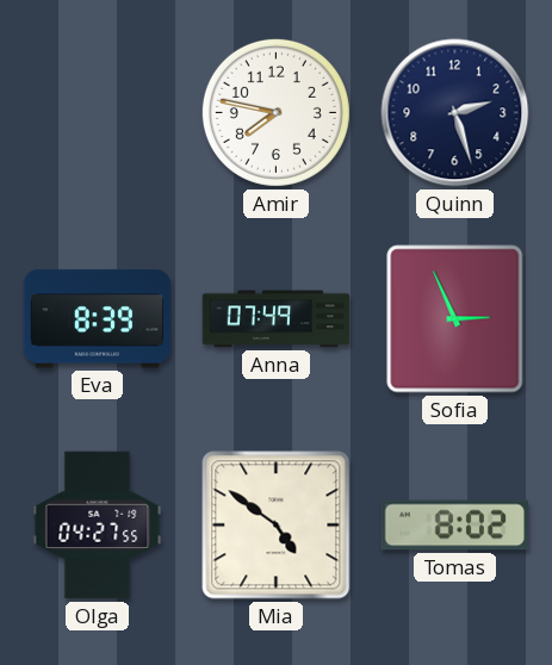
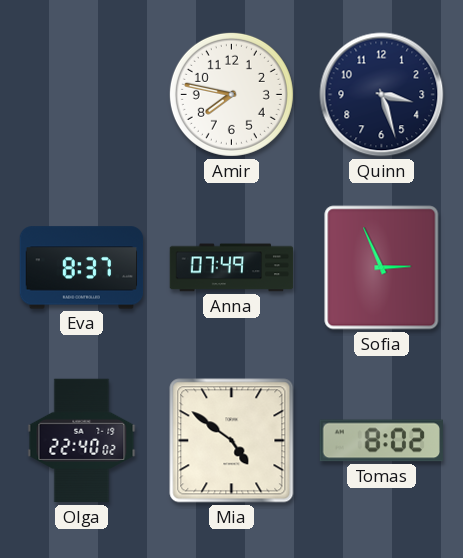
Quinn: 2:27 -> 3:27 (382, 95)
Eva: 8:39 -> 8:37 (82, 268)
Olga: 04:27 -> 22:40 (82, 441)
